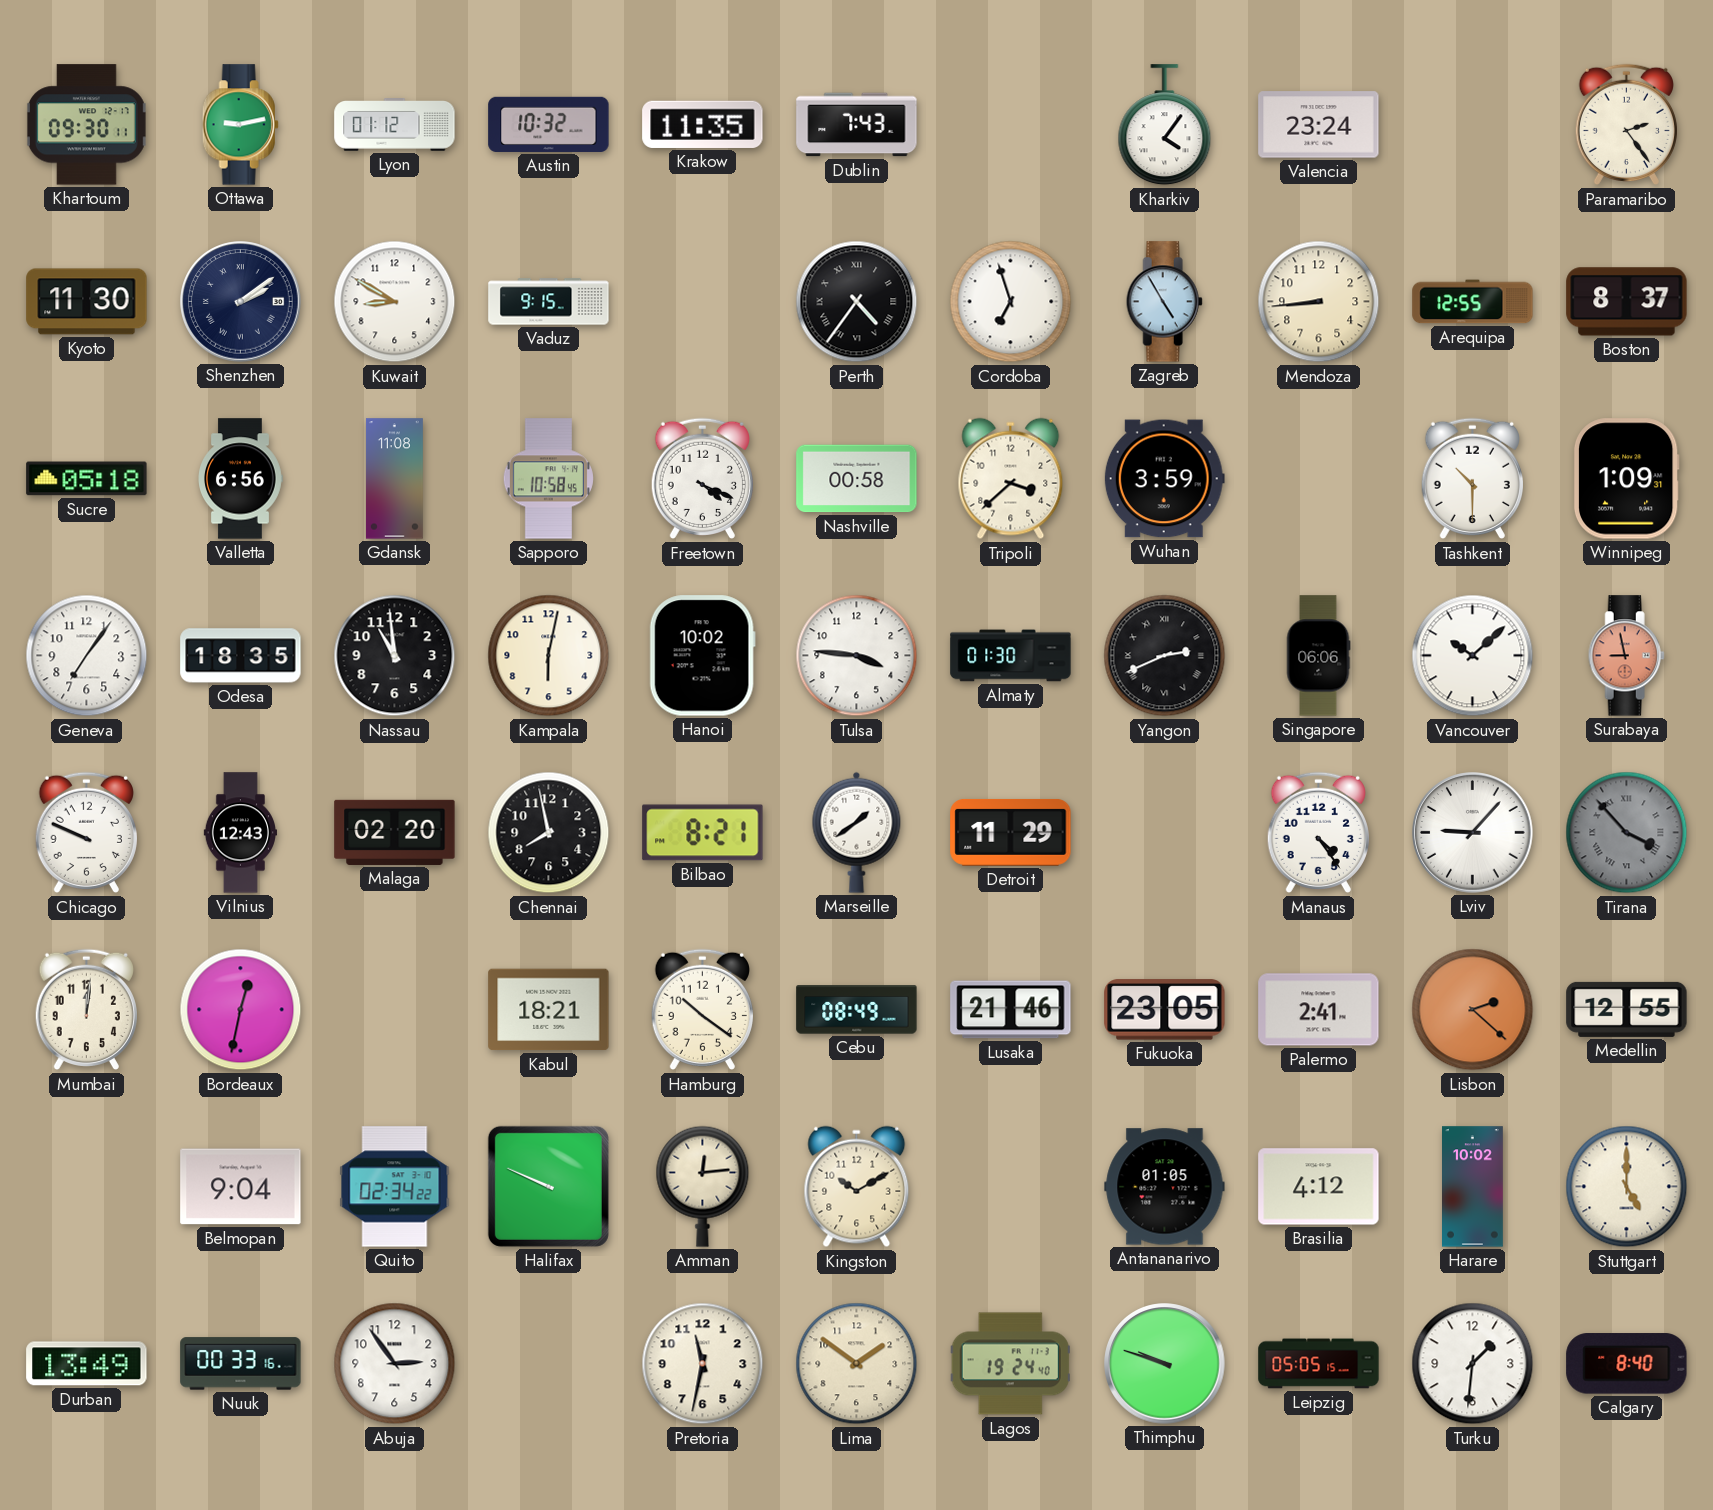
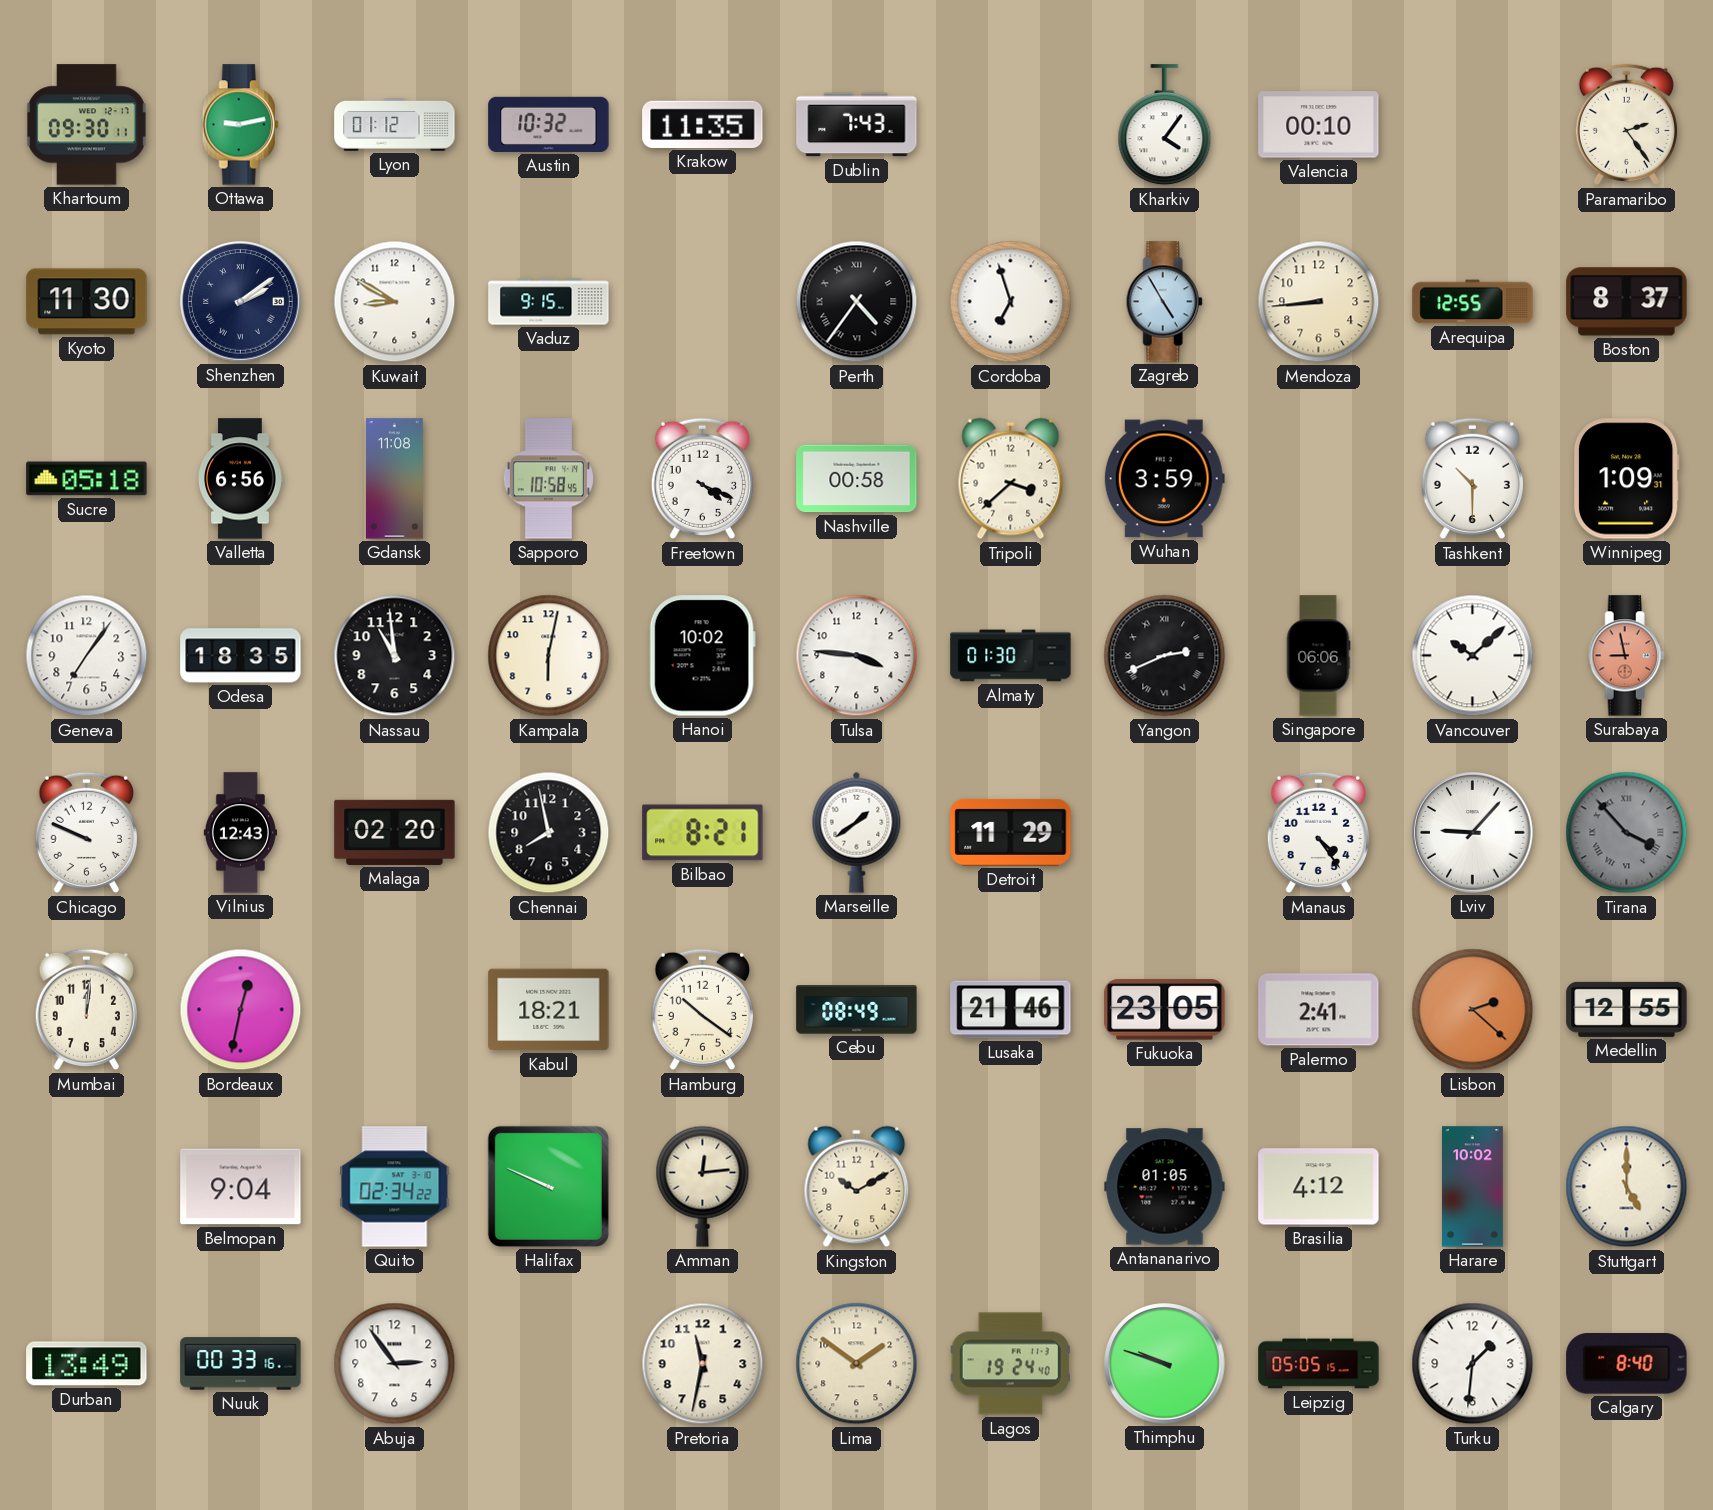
Valencia: 23:24 -> 00:10 (1319, 125)
